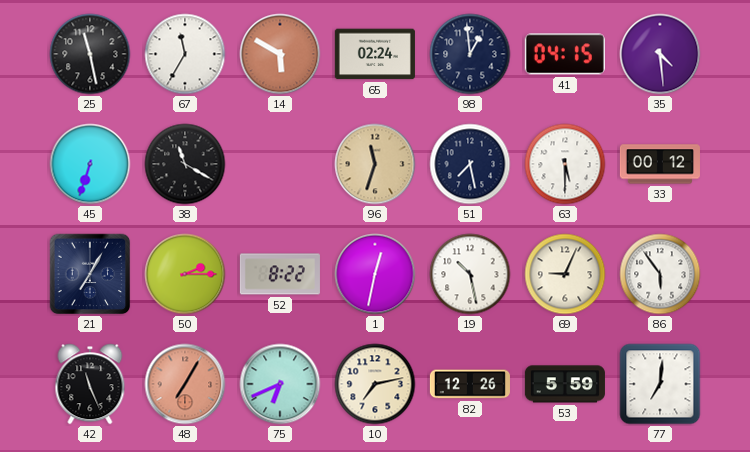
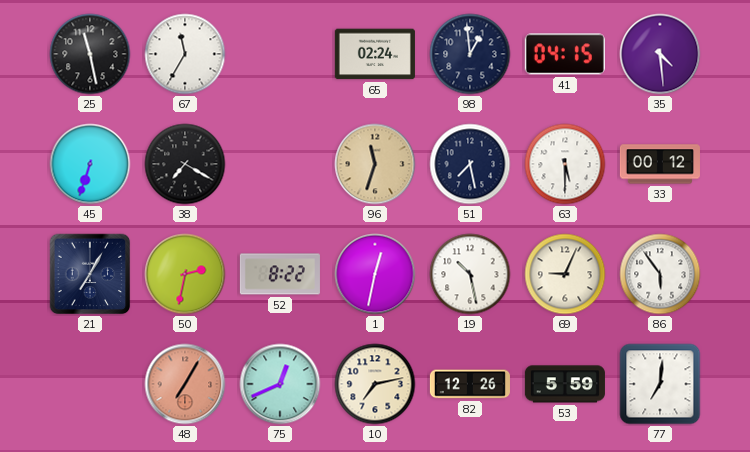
14: 5:50 -> none (280, 54)
38: 11:20 -> 7:20 (185, 164)
50: 2:15 -> 2:32 (185, 274)
42: 11:26 -> none (90, 384)
75: 6:41 -> 12:41 (280, 384)
